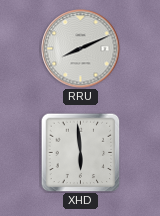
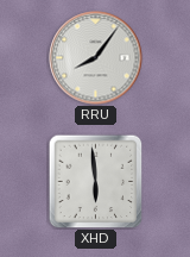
RRU: 8:11 -> 8:06 (96, 58)
